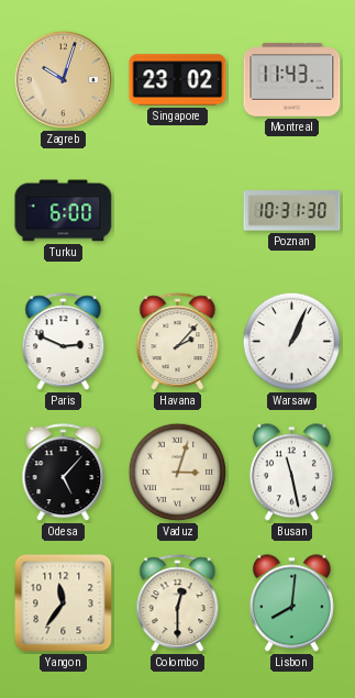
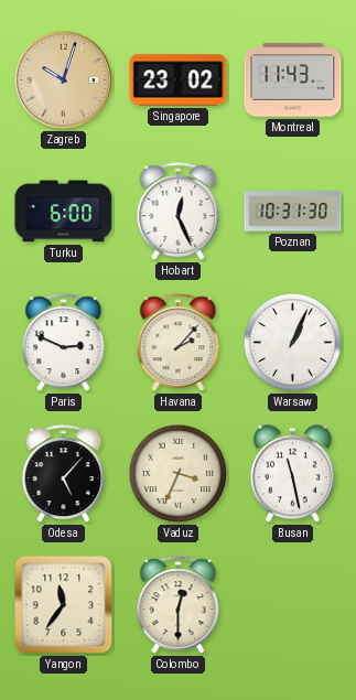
Hobart: none -> 12:26 (179, 212)
Vaduz: 3:03 -> 3:34 (179, 474)
Lisbon: 8:01 -> none (291, 603)
